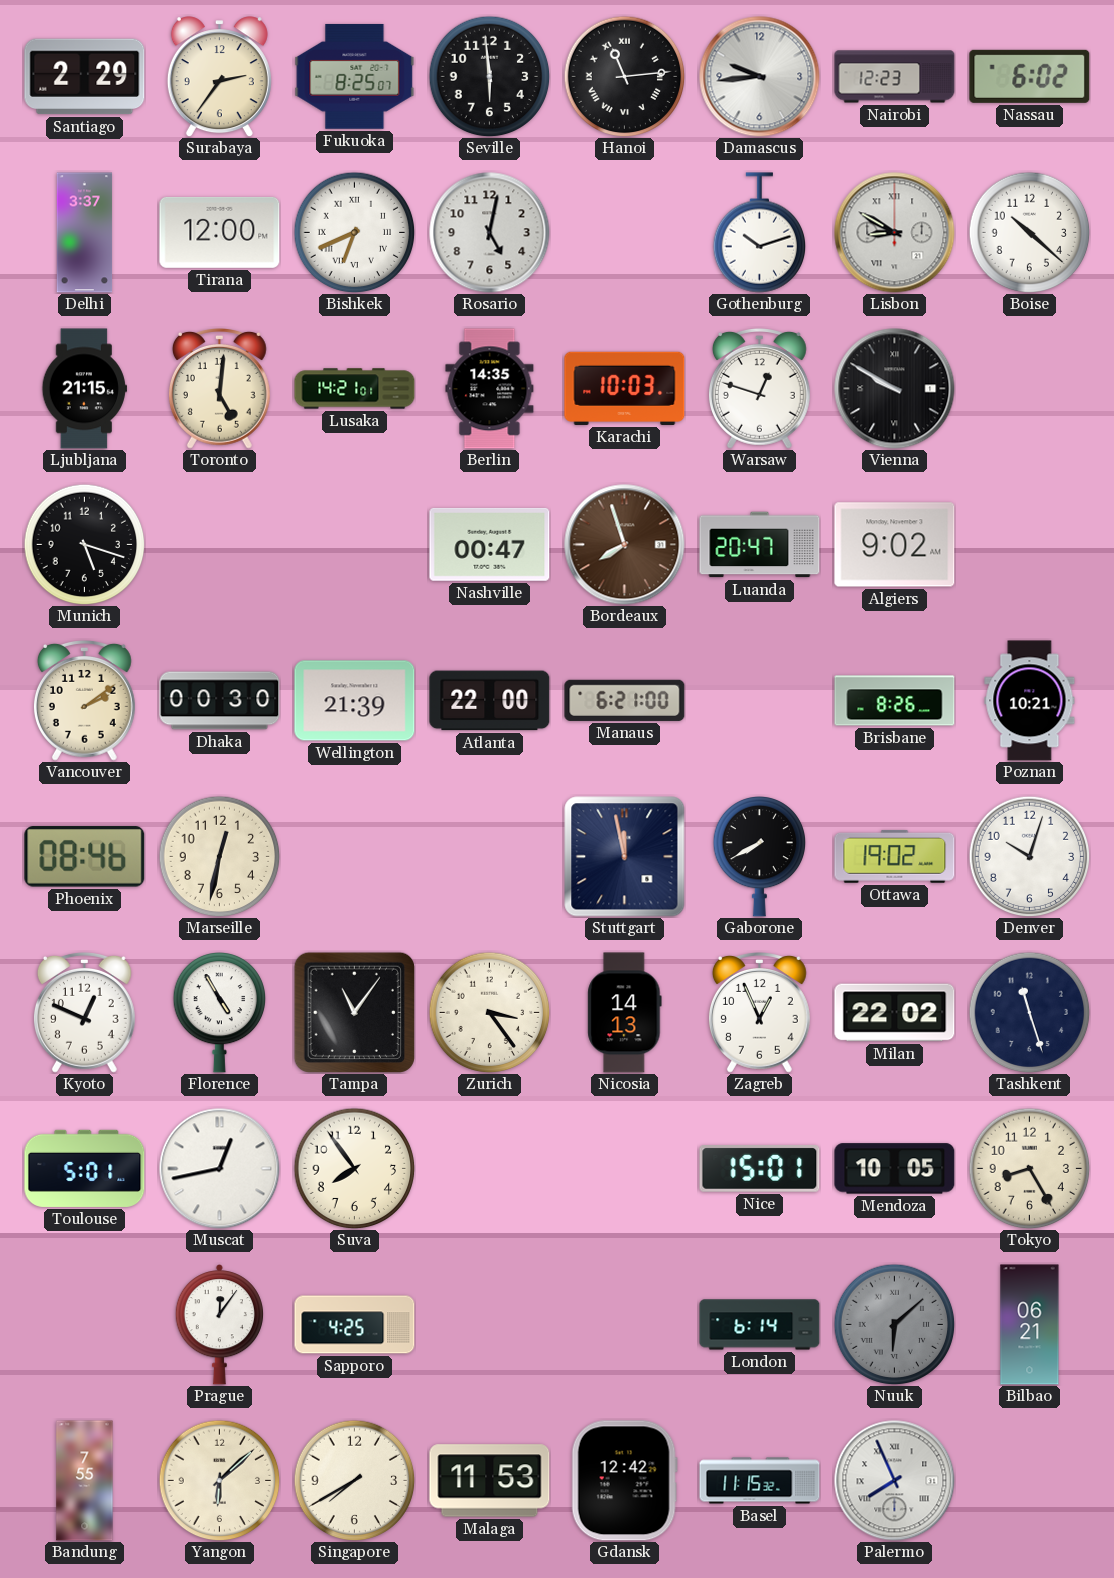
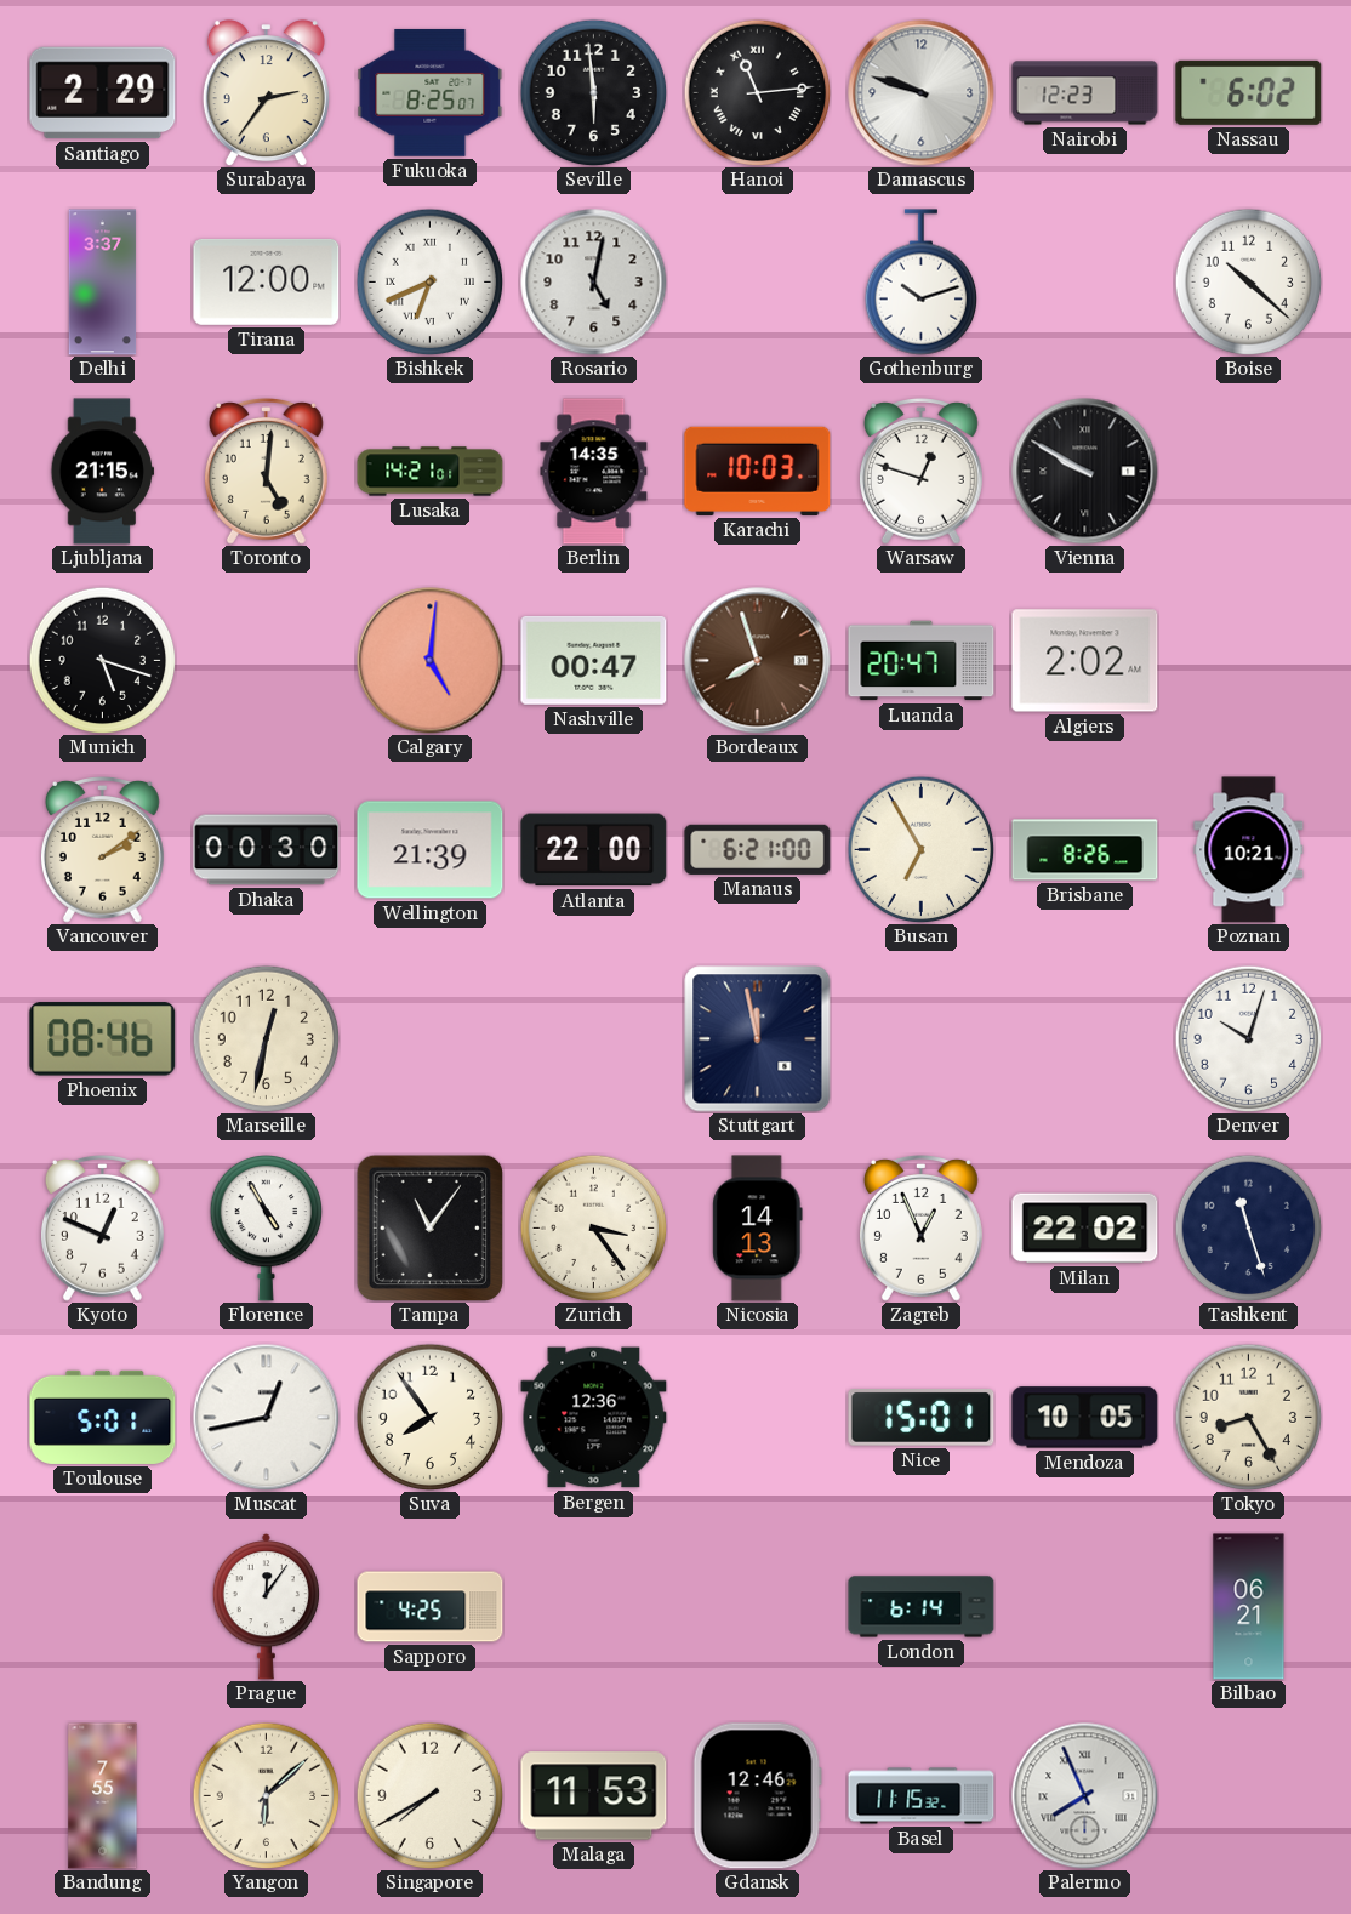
Damascus: 9:44 -> 9:48 (922, 93)
Lisbon: 8:50 -> none (895, 233)
Calgary: none -> 5:01 (431, 661)
Algiers: 9:02 -> 2:02 (1085, 661)
Busan: none -> 6:55 (920, 849)
Gaborone: 7:40 -> none (759, 857)
Ottawa: 19:02 -> none (895, 856)
Bergen: none -> 12:36 (594, 1418)
Nuuk: 6:08 -> none (894, 1324)
Gdansk: 12:42 -> 12:46 (757, 1796)
